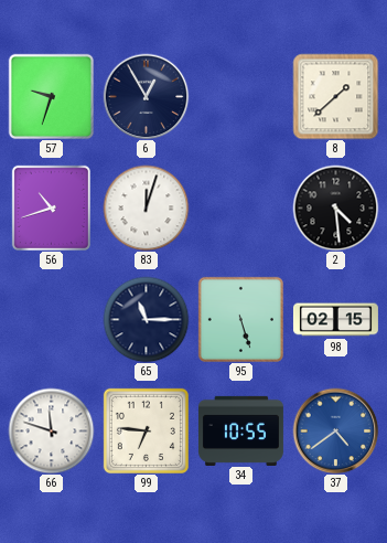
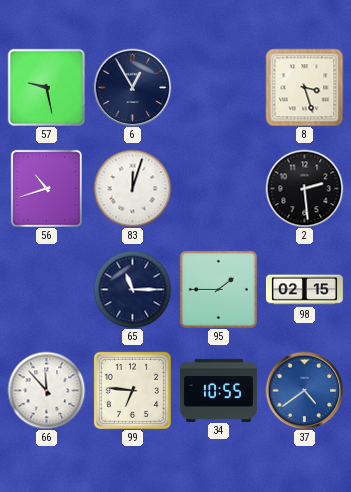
57: 9:33 -> 9:28 (46, 87)
8: 1:38 -> 3:27 (304, 87)
2: 4:29 -> 2:29 (304, 188)
95: 5:27 -> 1:45 (218, 289)
66: 11:48 -> 11:53 (46, 390)
